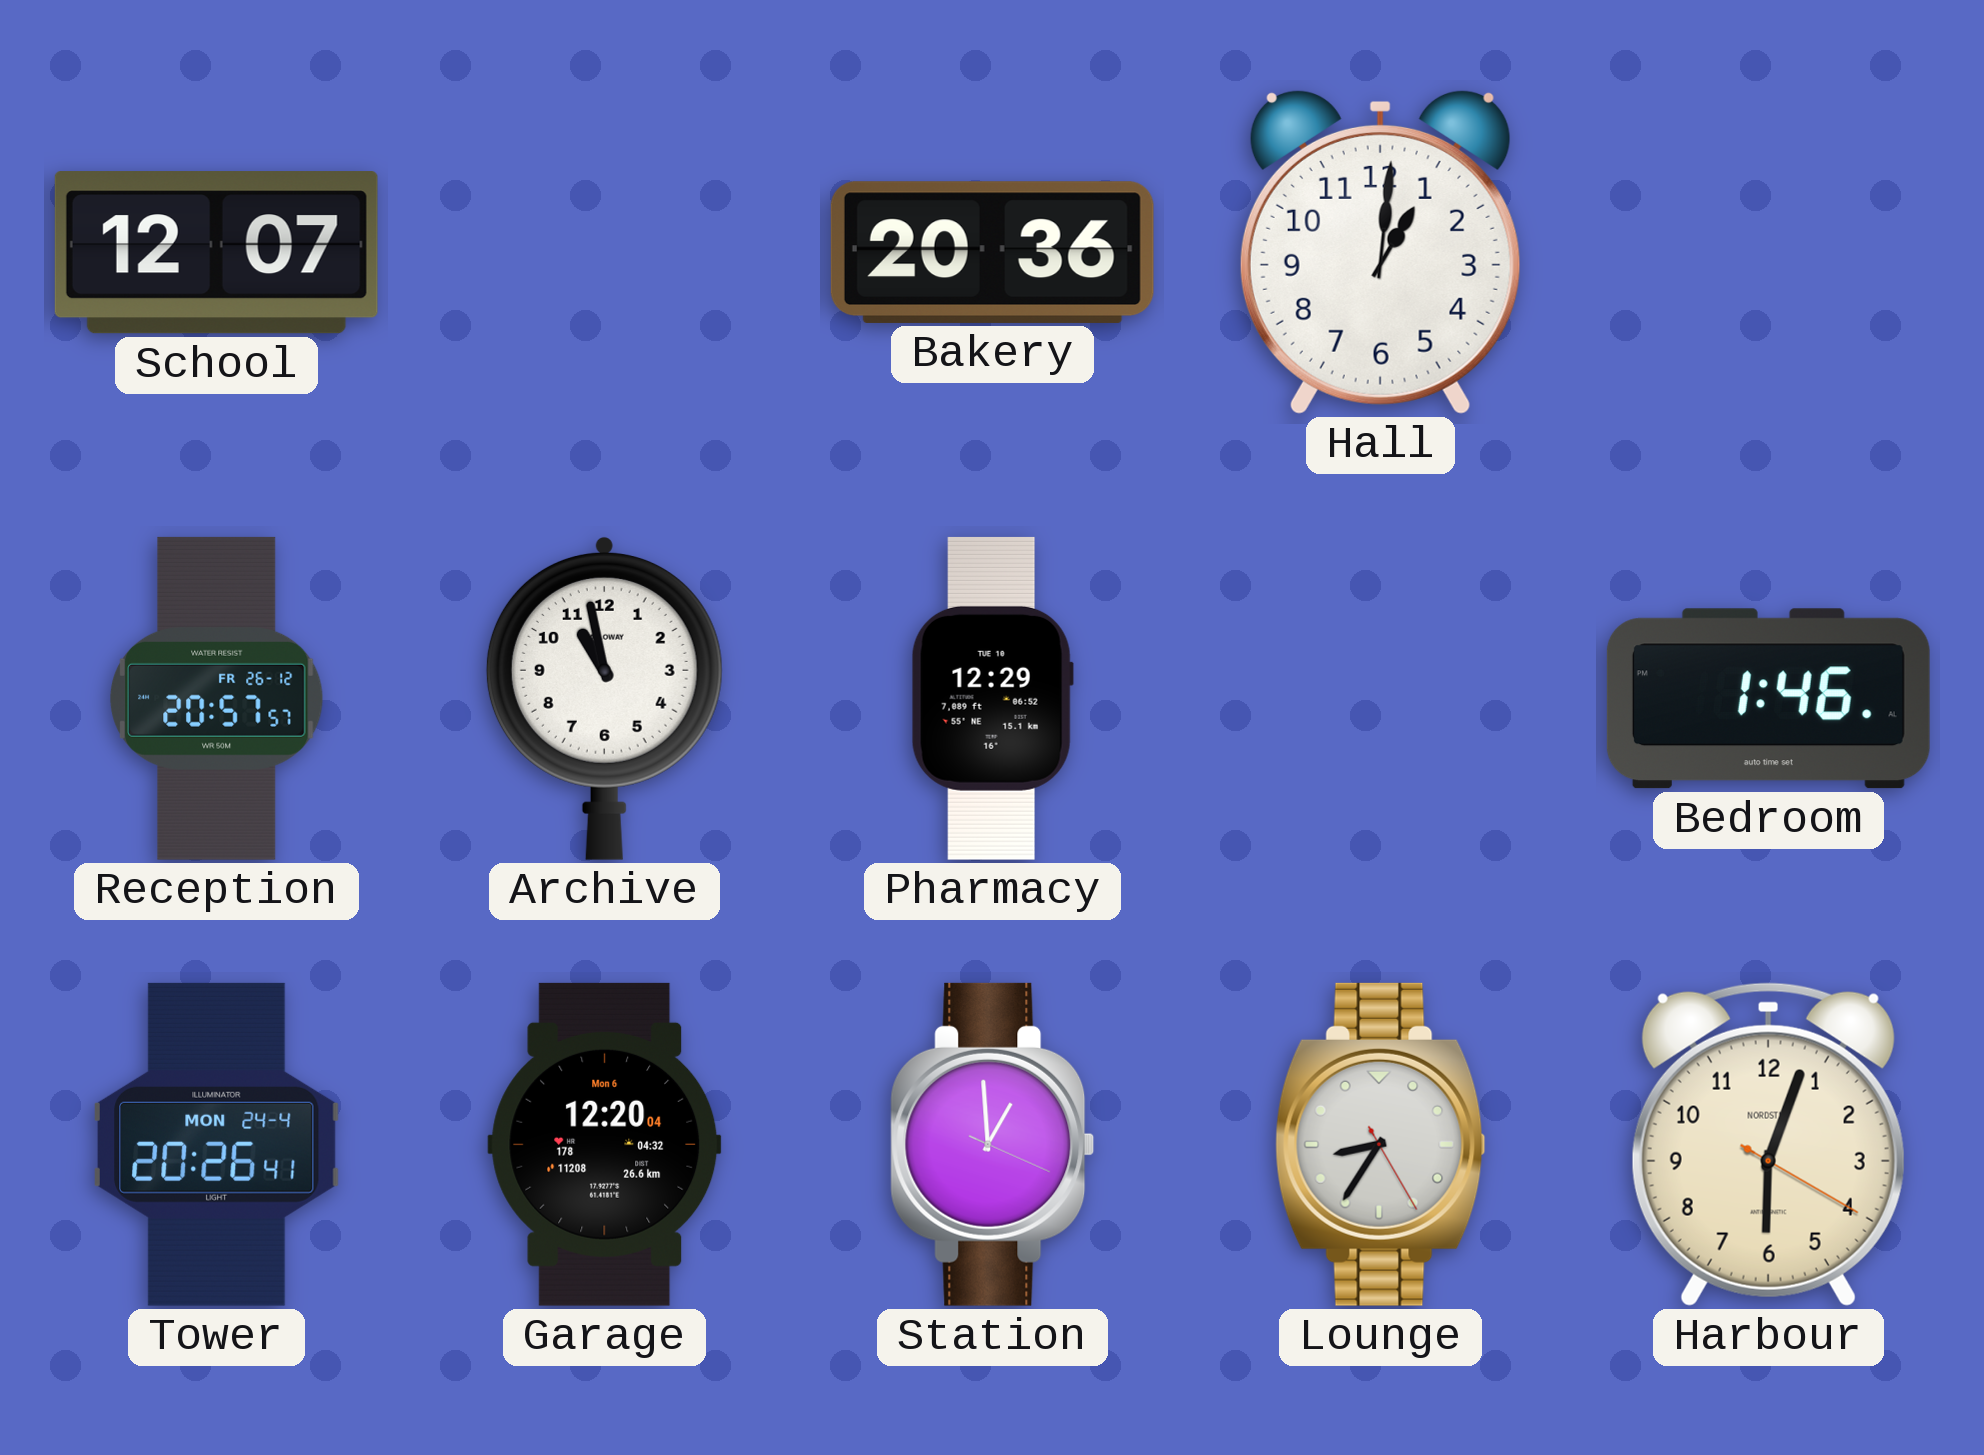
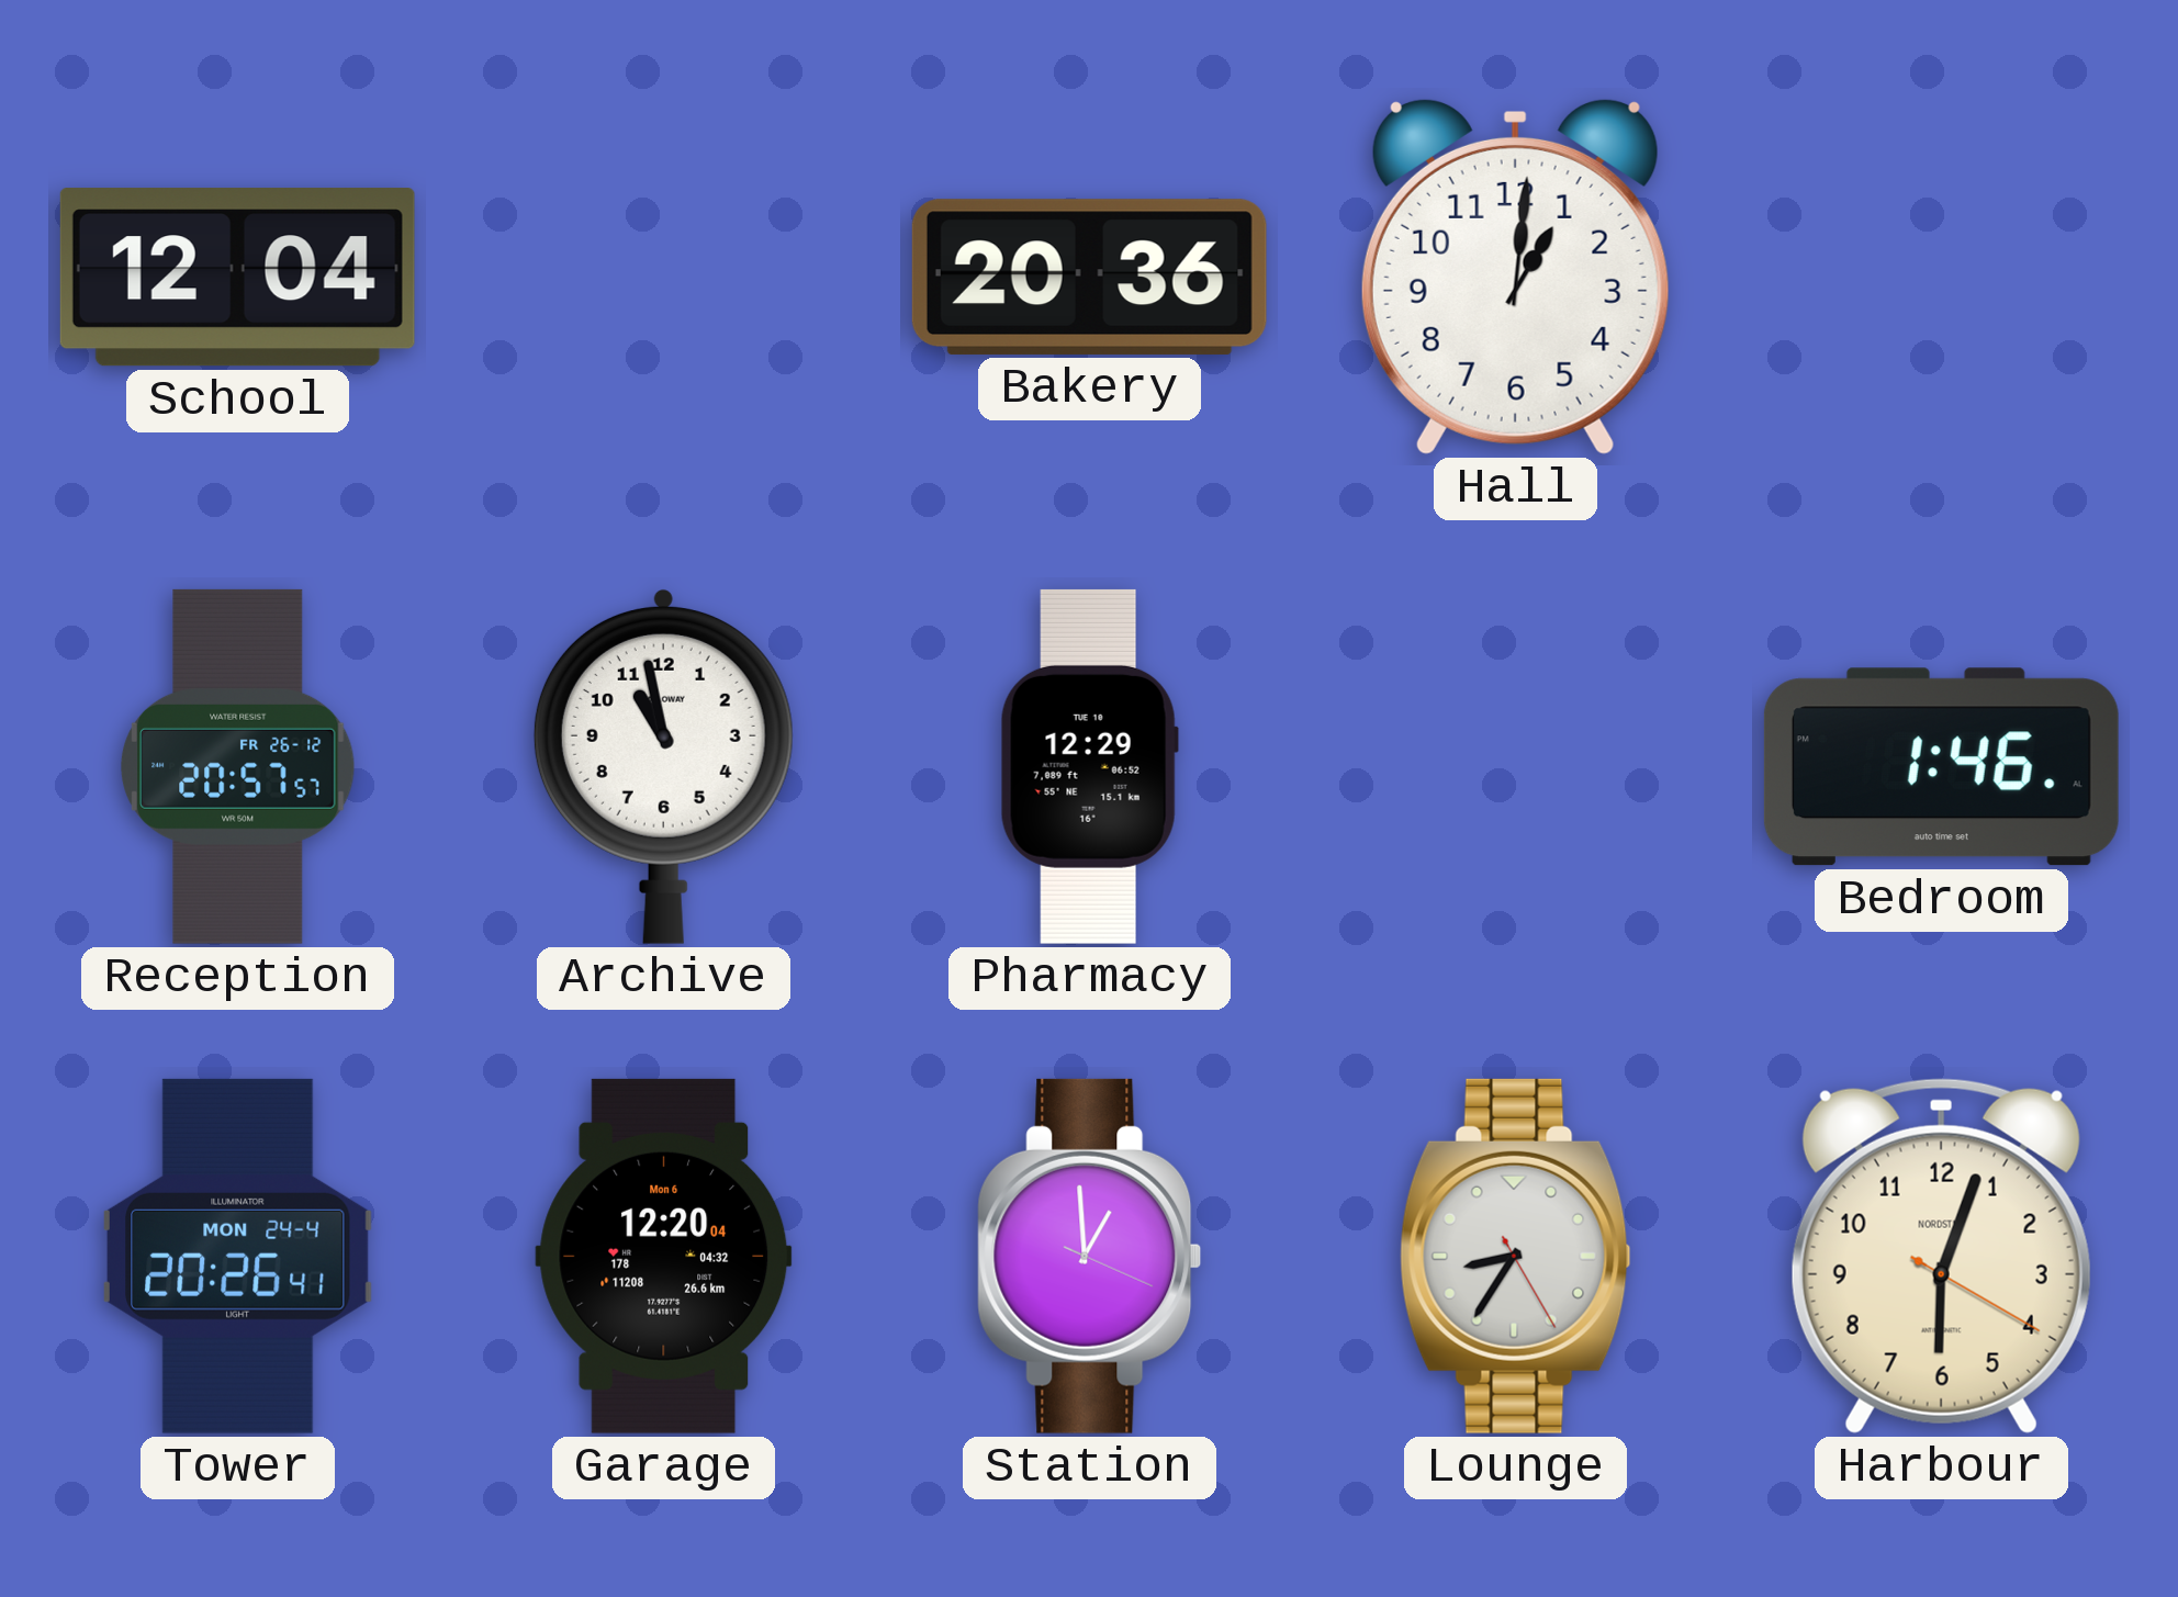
School: 12:07 -> 12:04 (237, 278)
